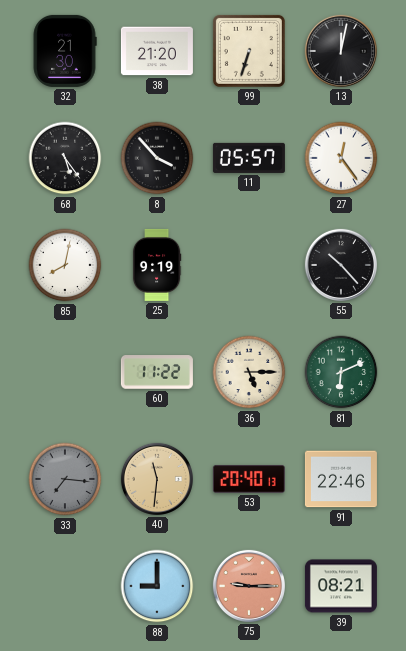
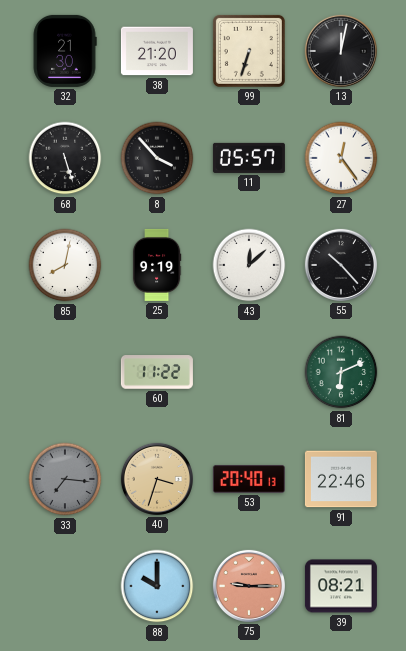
68: 5:24 -> 5:27 (65, 158)
43: none -> 12:08 (249, 265)
36: 5:15 -> none (249, 372)
40: 11:31 -> 3:33 (157, 479)
88: 9:00 -> 10:00 (157, 586)
